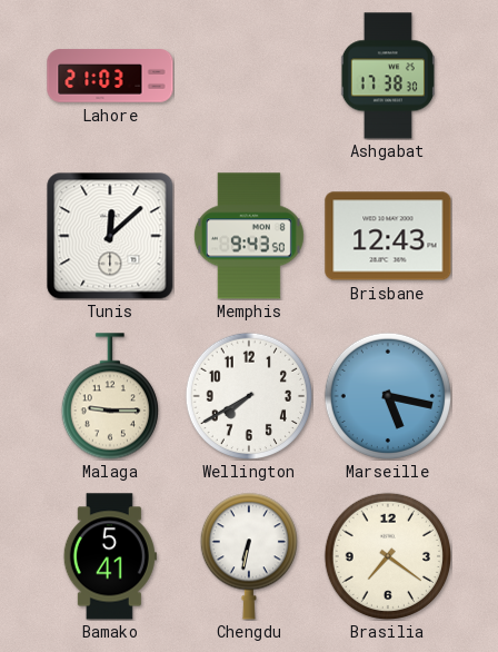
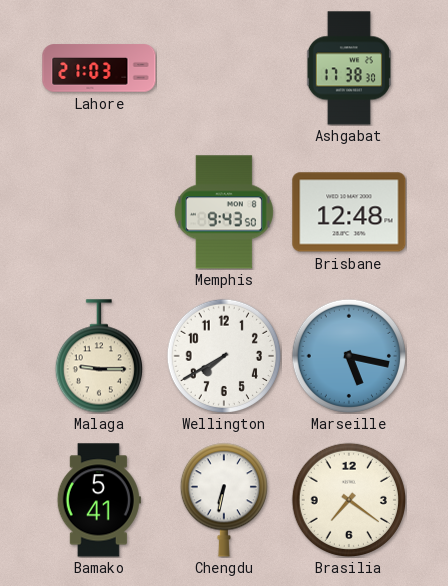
Tunis: 12:08 -> none (110, 236)
Brisbane: 12:43 -> 12:48 (349, 212)
